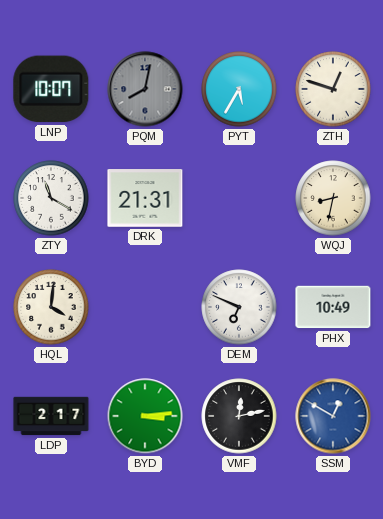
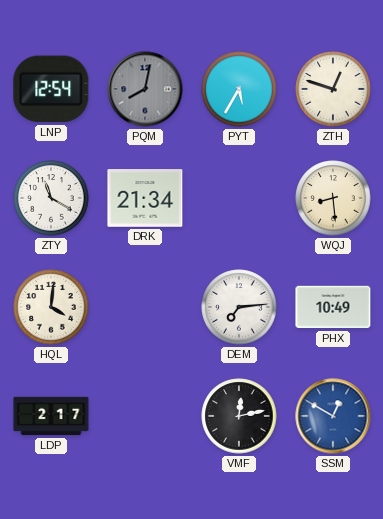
LNP: 10:07 -> 12:54 (51, 89)
DRK: 21:31 -> 21:34 (145, 198)
WQJ: 8:32 -> 8:29 (333, 198)
DEM: 6:49 -> 7:14 (239, 307)
BYD: 3:14 -> none (145, 416)
